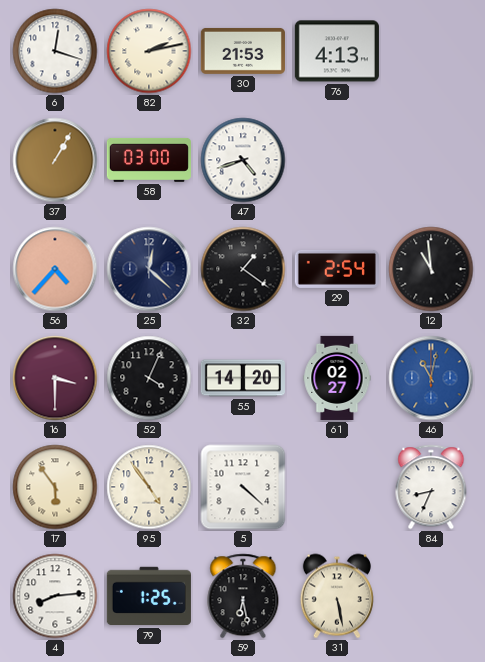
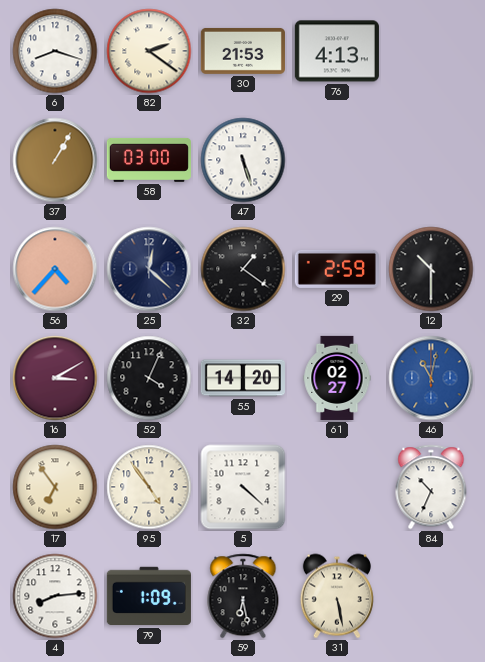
6: 12:18 -> 8:18 (55, 51)
82: 2:13 -> 2:21 (149, 51)
47: 4:42 -> 5:27 (243, 160)
29: 2:54 -> 2:59 (337, 269)
12: 10:59 -> 10:30 (431, 269)
16: 3:30 -> 3:10 (55, 378)
17: 5:54 -> 6:54 (55, 487)
84: 8:34 -> 10:34 (431, 487)
79: 1:25 -> 1:09 (149, 596)
